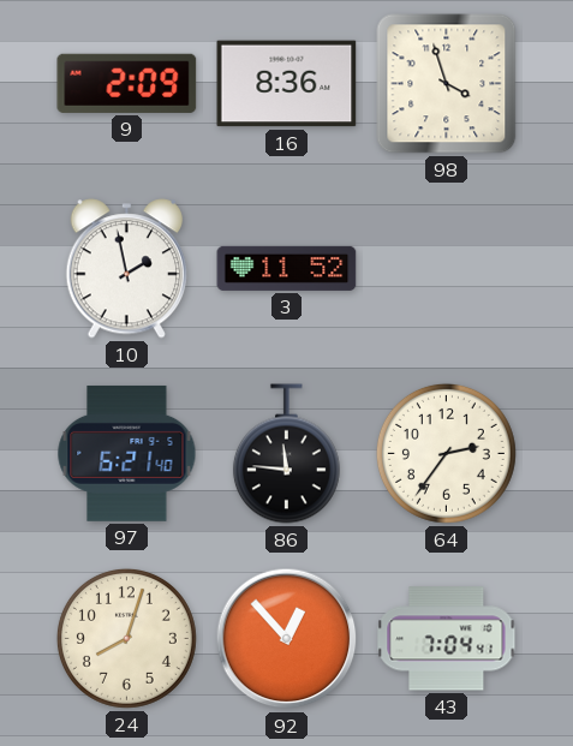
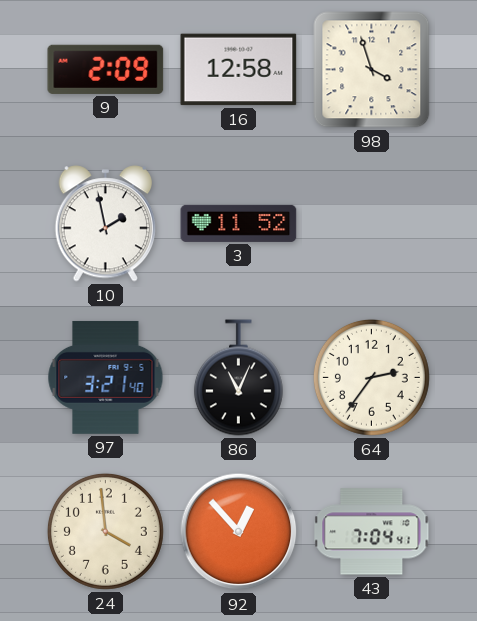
16: 8:36 -> 12:58 (239, 70)
97: 6:21 -> 3:21 (106, 377)
86: 11:46 -> 11:04 (238, 378)
24: 8:03 -> 3:59 (105, 531)
